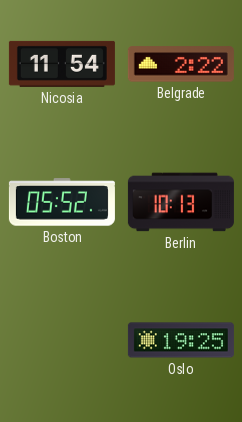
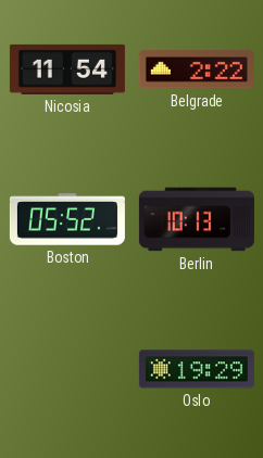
Oslo: 19:25 -> 19:29 (197, 369)
